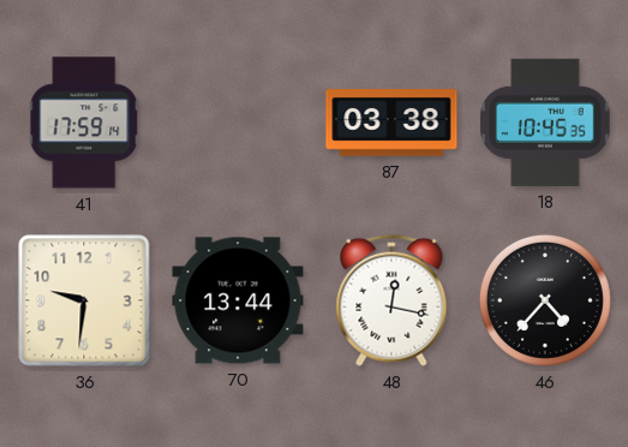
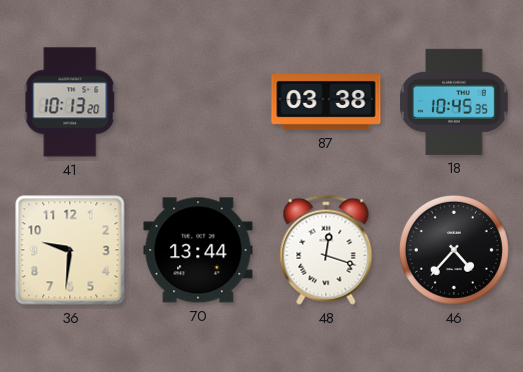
41: 17:59 -> 10:13 (70, 102)
48: 12:17 -> 12:18 (326, 250)
